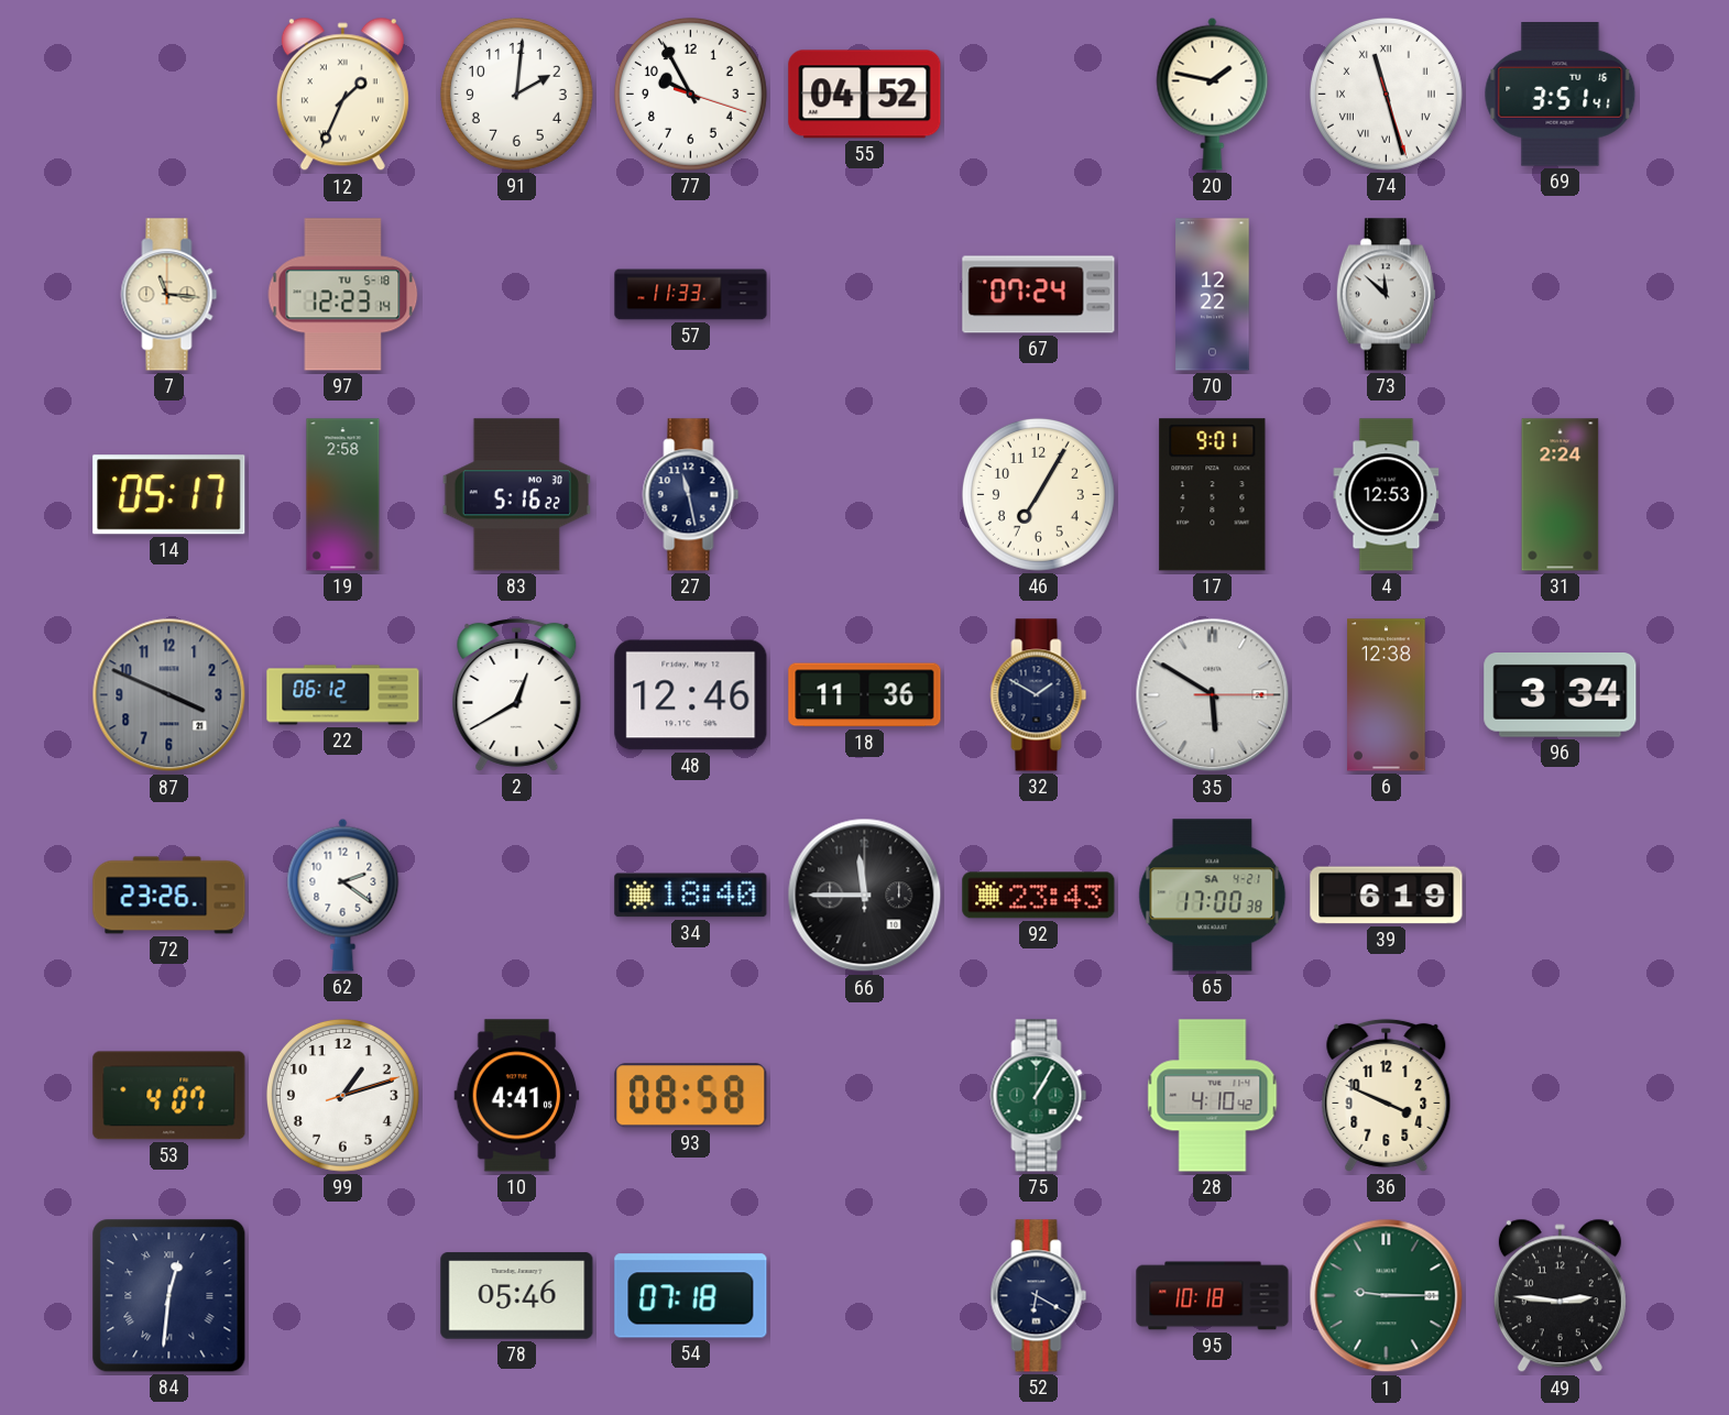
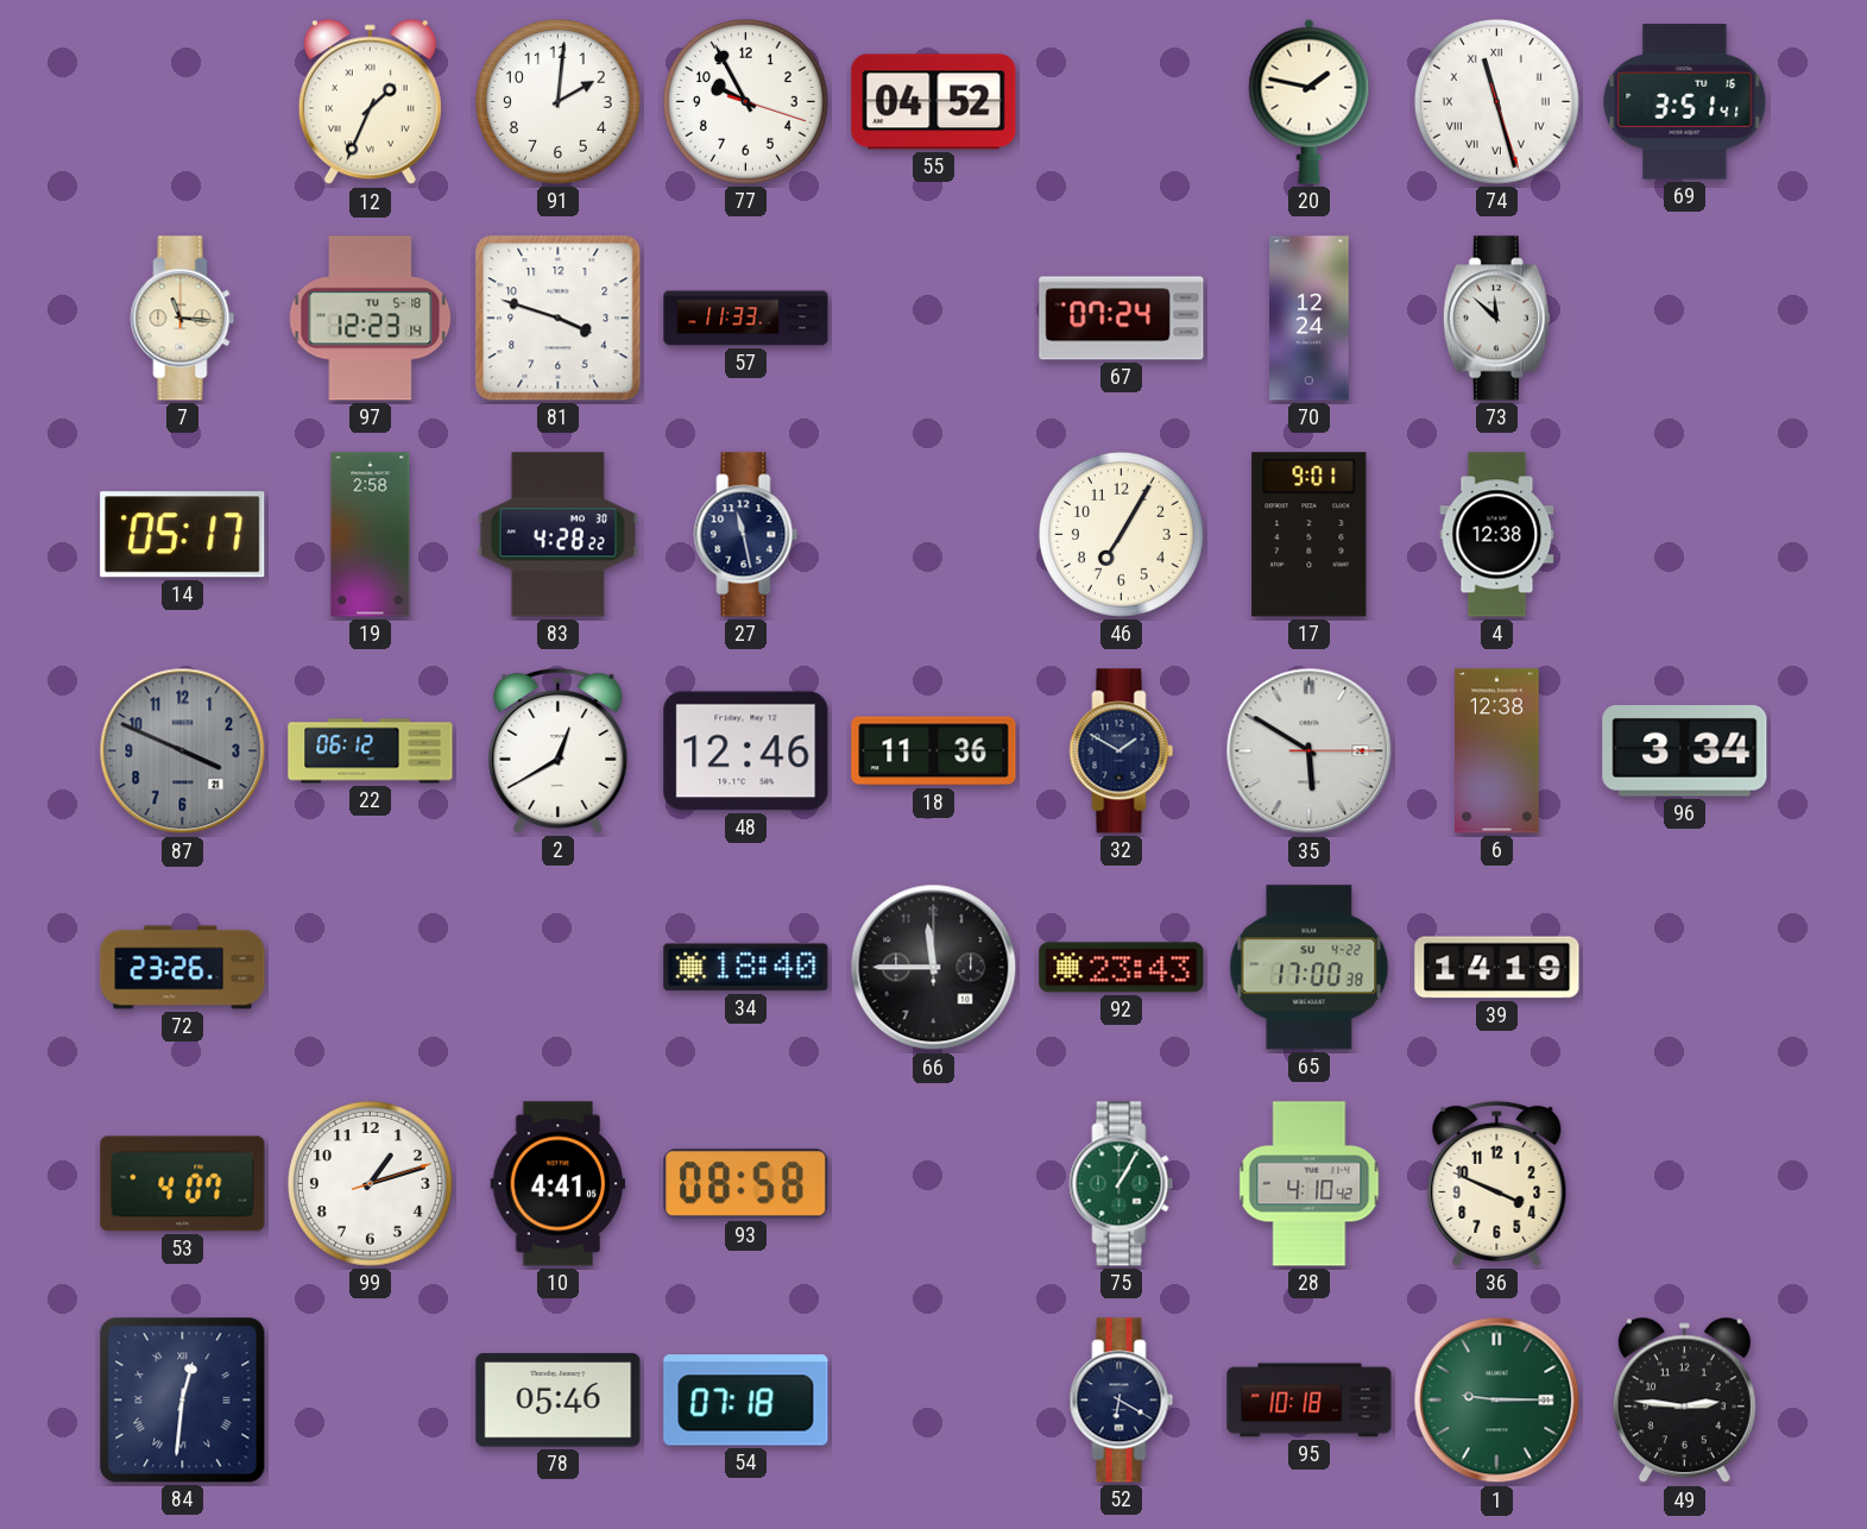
81: none -> 3:48 (559, 319)
70: 12:22 -> 12:24 (1310, 319)
83: 5:16 -> 4:28 (557, 535)
4: 12:53 -> 12:38 (1497, 535)
31: 2:24 -> none (1561, 495)
62: 2:21 -> none (343, 895)
65 date: SA 4-21 -> SU 4-22 (1310, 968)
39: 6:19 -> 14:19 (1497, 968)
